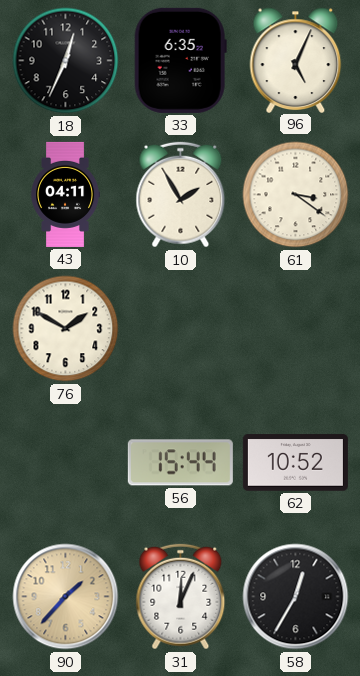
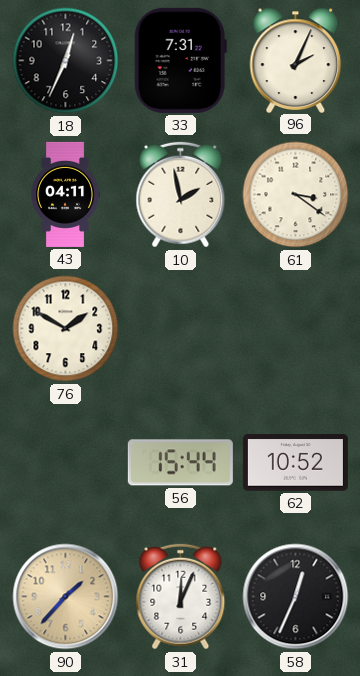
33: 6:35 -> 7:31 (180, 60)
96: 5:04 -> 2:04 (296, 60)
10: 1:55 -> 1:58 (181, 195)
58: 12:35 -> 12:34 (296, 597)
